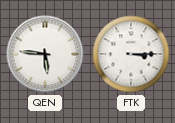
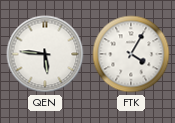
FTK: 3:15 -> 4:05 (131, 54)
